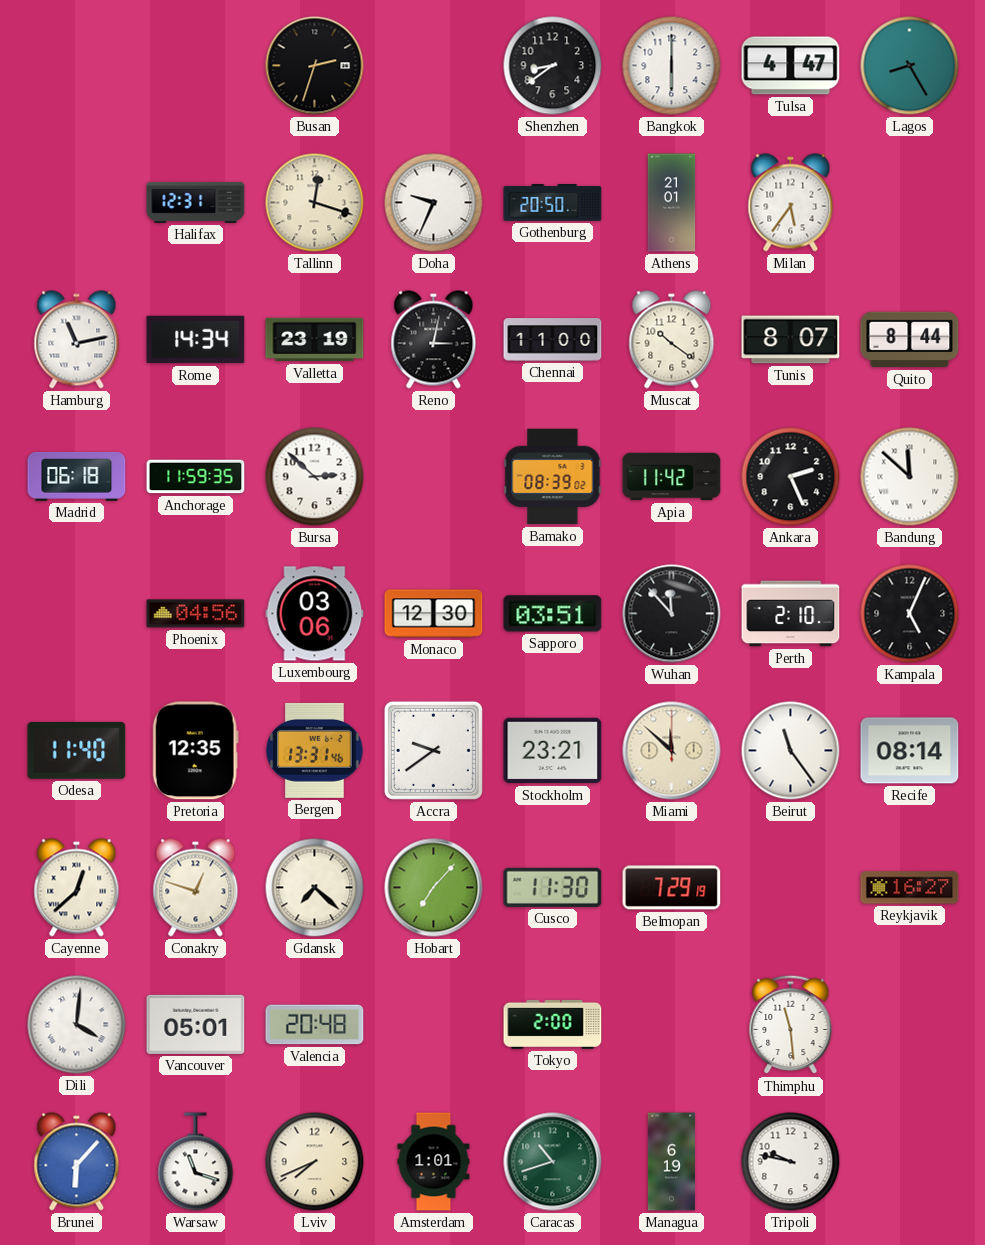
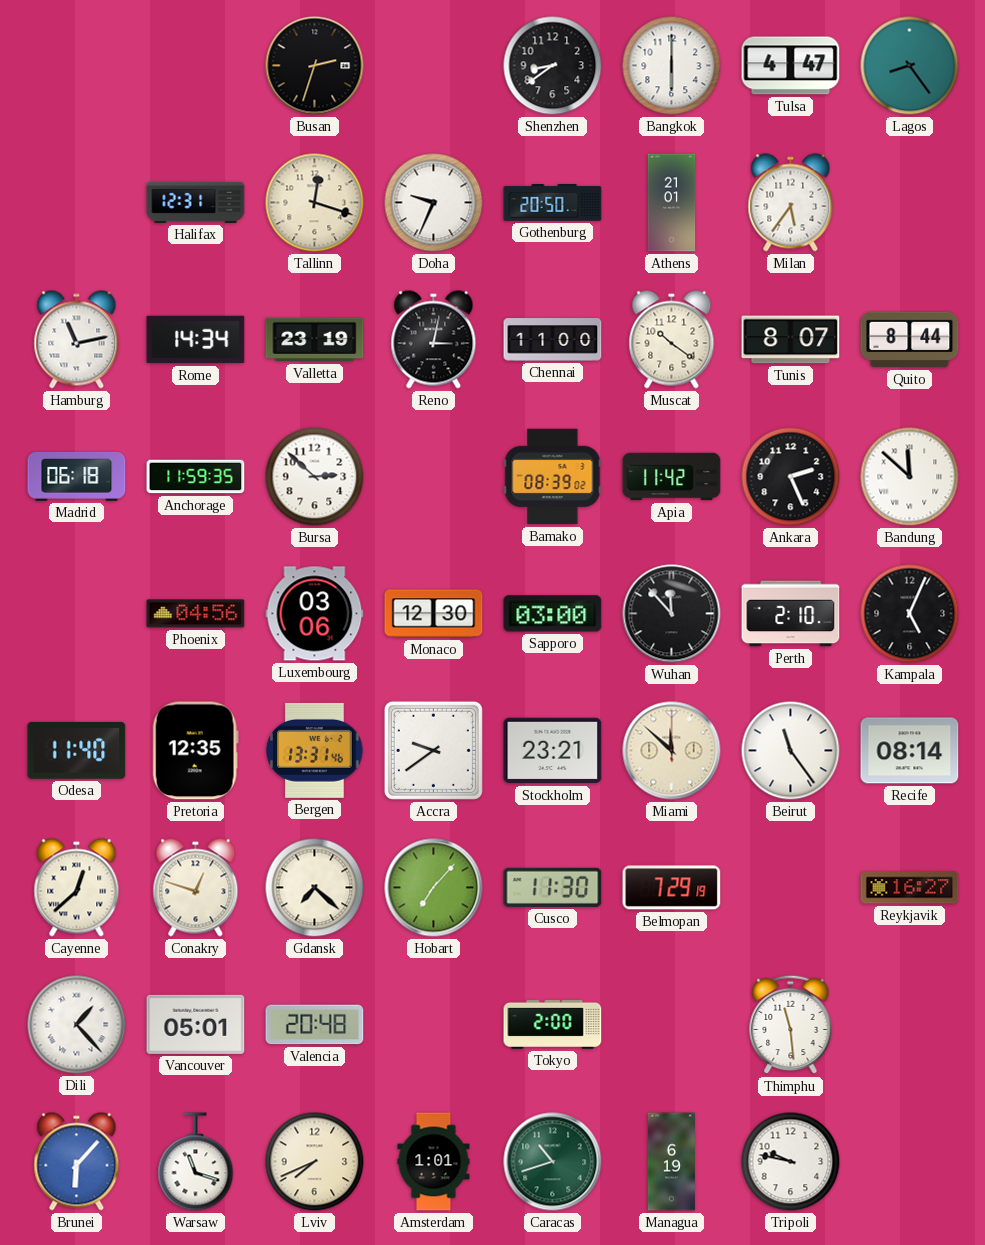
Lagos: 8:25 -> 8:24 (910, 66)
Sapporo: 03:51 -> 03:00 (553, 614)
Dili: 4:01 -> 1:23 (77, 1025)
